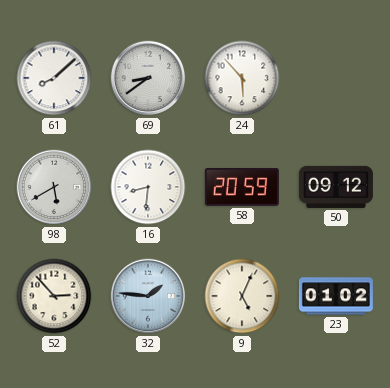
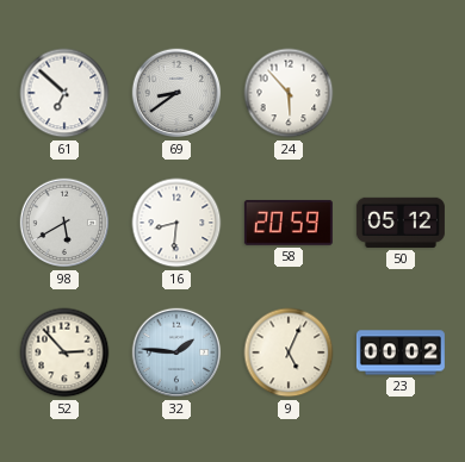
61: 8:08 -> 6:52 (64, 93)
50: 09:12 -> 05:12 (401, 223)
23: 01:02 -> 00:02 (401, 352)
